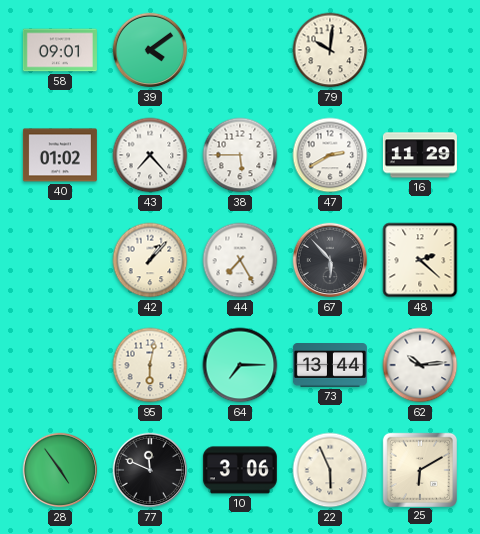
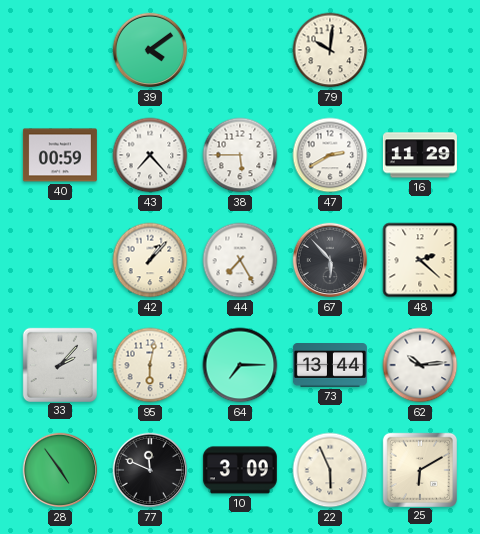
58: 09:01 -> none (60, 50)
40: 01:02 -> 00:59 (60, 155)
33: none -> 2:07 (59, 364)
10: 3:06 -> 3:09 (240, 470)
